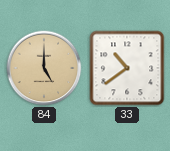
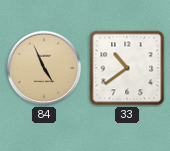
84: 5:00 -> 4:56 (44, 68)
